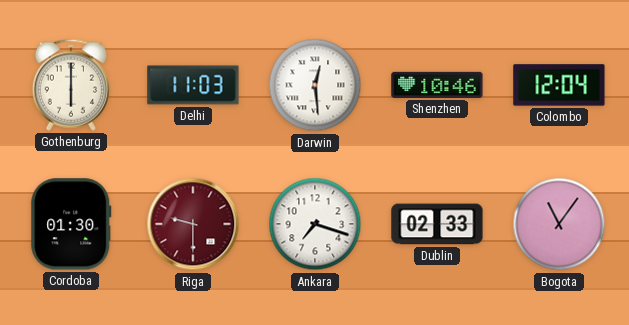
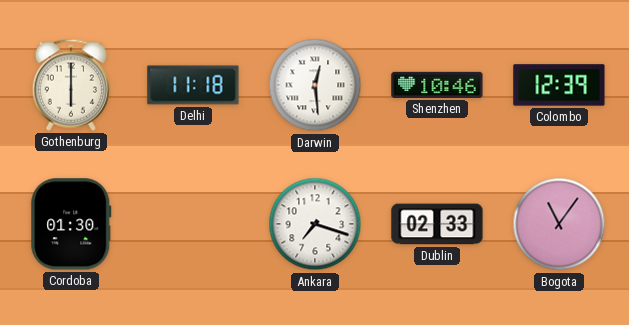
Delhi: 11:03 -> 11:18 (193, 85)
Colombo: 12:04 -> 12:39 (559, 85)
Riga: 9:30 -> none (193, 224)
